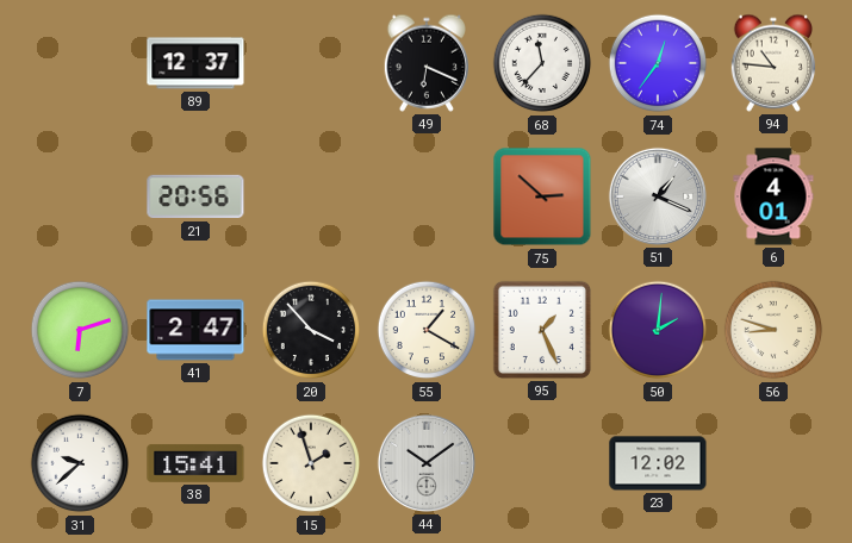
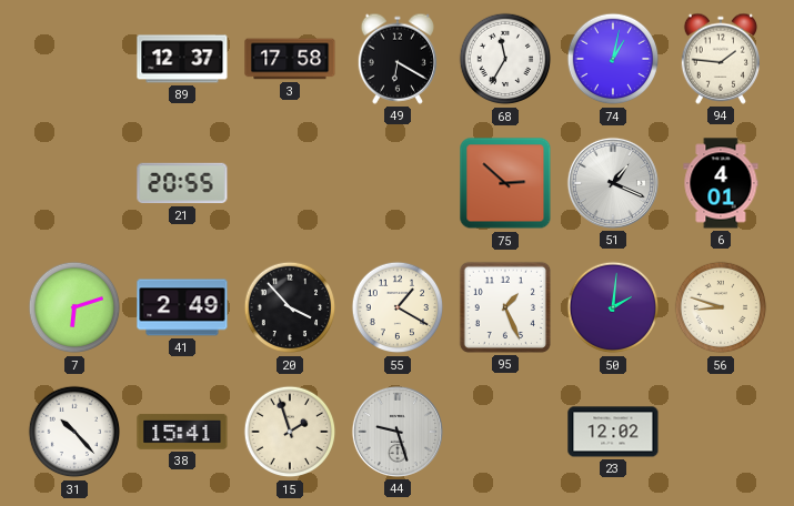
3: none -> 17:58 (290, 59)
49: 6:19 -> 6:20 (396, 59)
68: 11:37 -> 11:35 (505, 59)
74: 12:36 -> 1:02 (613, 59)
94: 10:46 -> 1:46 (720, 59)
21: 20:56 -> 20:55 (182, 183)
41: 2:47 -> 2:49 (182, 307)
31: 9:38 -> 10:23 (74, 432)
44: 10:09 -> 9:27 (398, 432)
